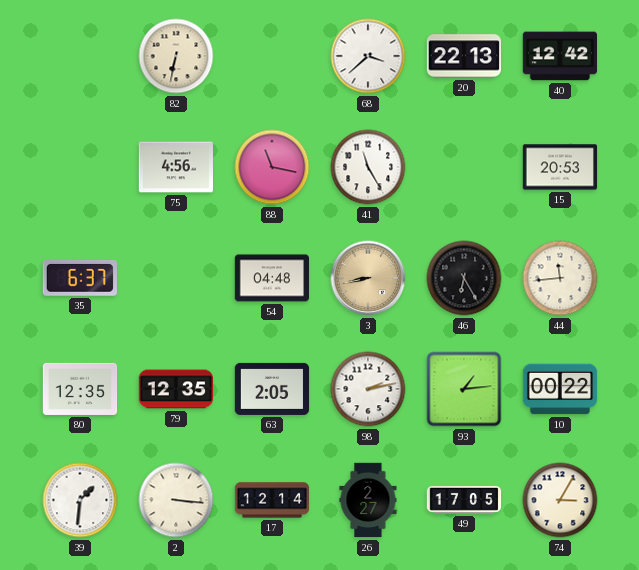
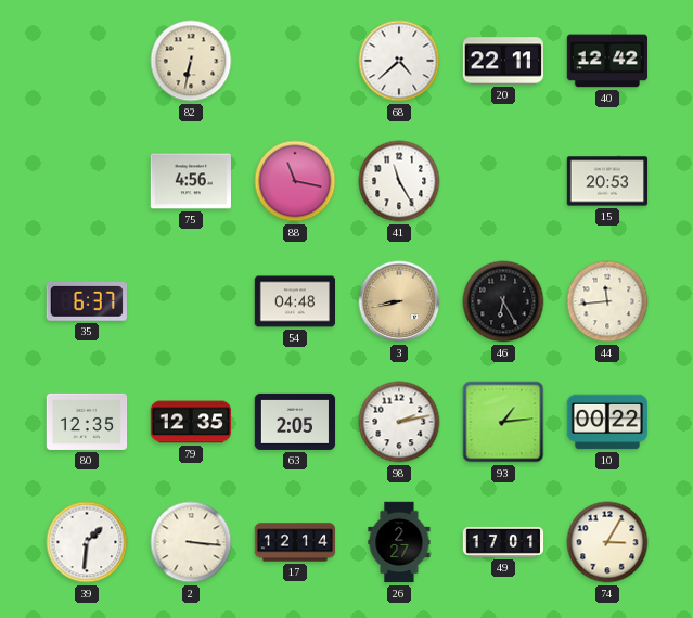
68: 3:38 -> 4:38 (399, 61)
20: 22:13 -> 22:11 (502, 61)
49: 17:05 -> 17:01 (503, 542)
